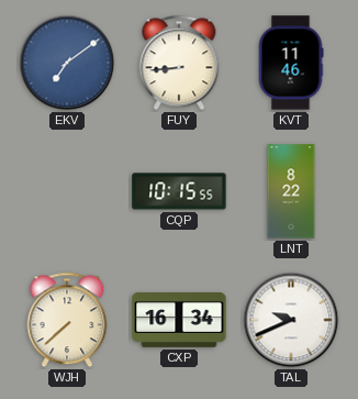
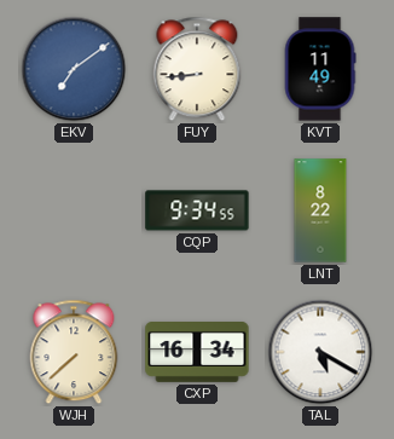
KVT: 11:46 -> 11:49 (320, 69)
CQP: 10:15 -> 9:34 (197, 210)
TAL: 9:41 -> 5:20 (320, 352)
